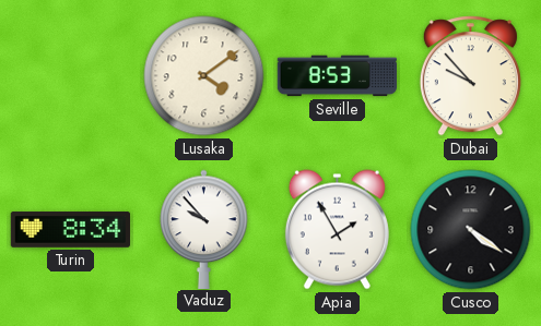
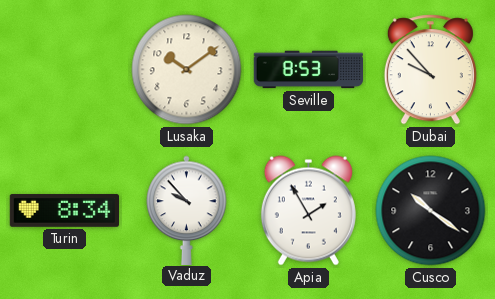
Lusaka: 4:09 -> 10:09 (187, 70)
Cusco: 4:21 -> 10:21 (431, 211)
